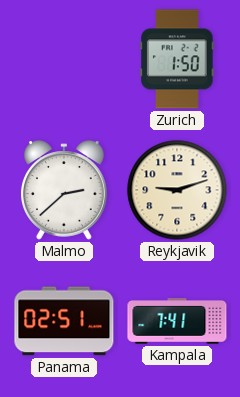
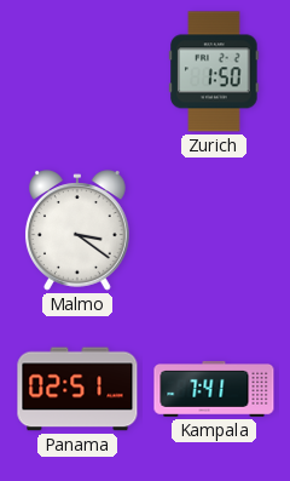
Malmo: 2:38 -> 3:21 (77, 230)
Reykjavik: 9:12 -> none (177, 190)
